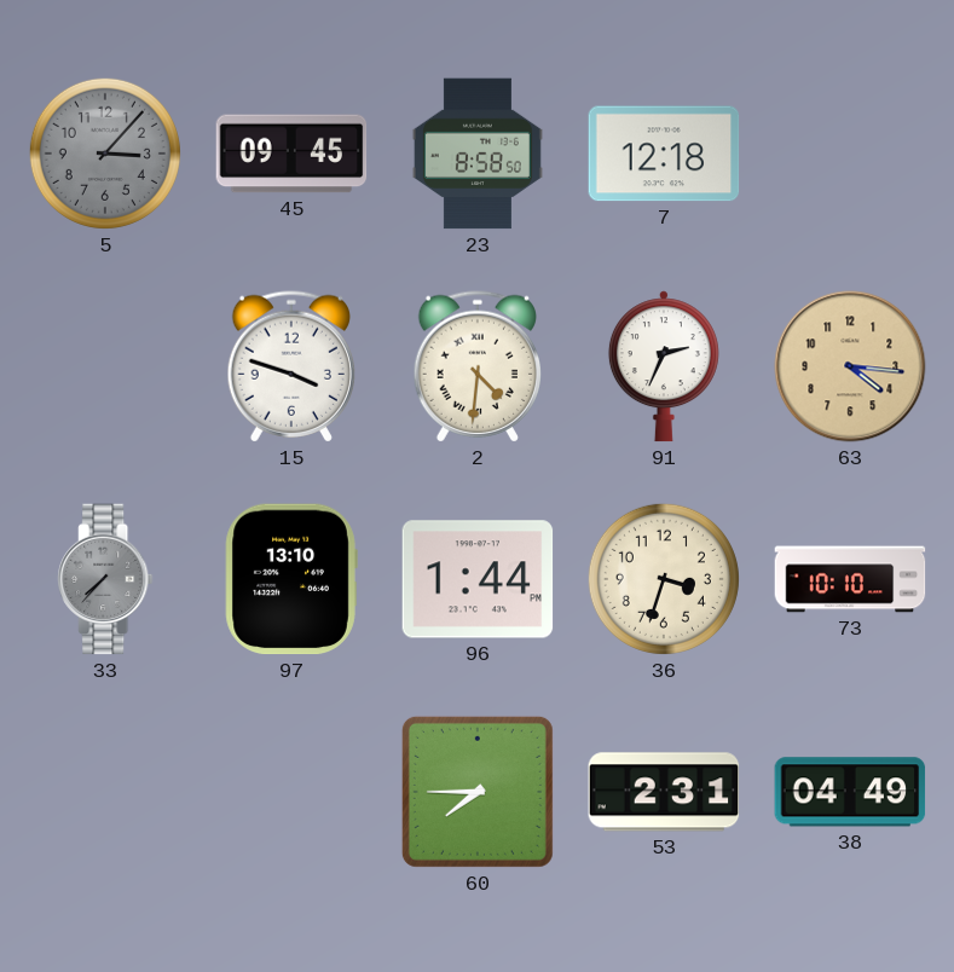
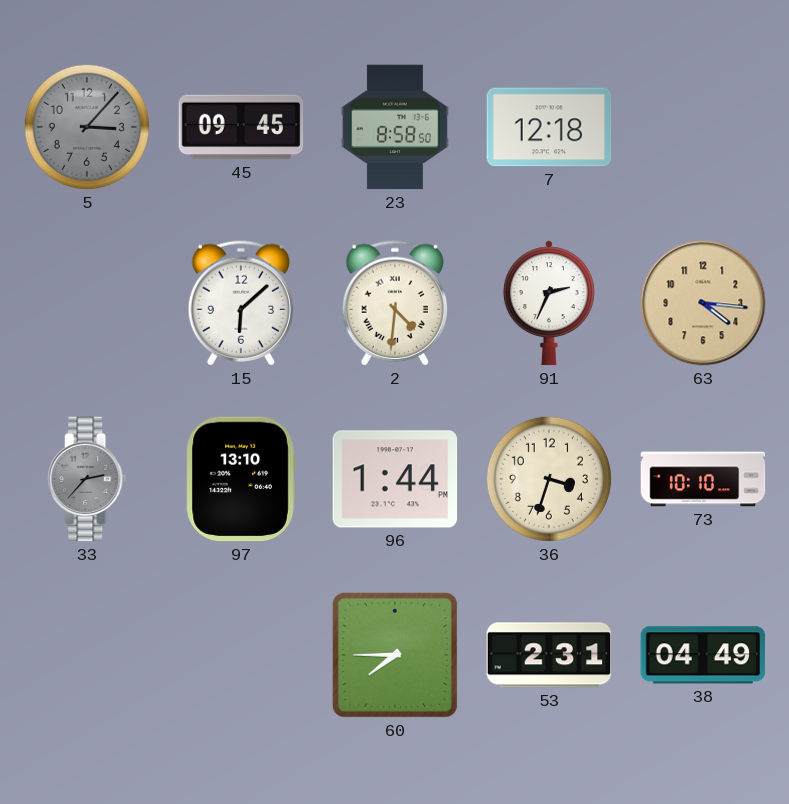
15: 3:48 -> 6:08 (240, 303)
33: 7:37 -> 2:37 (87, 479)
